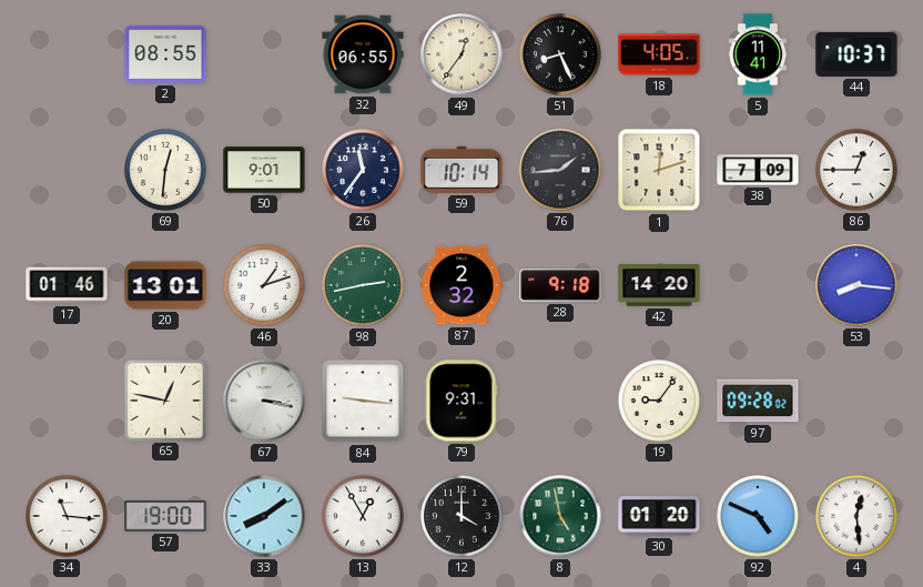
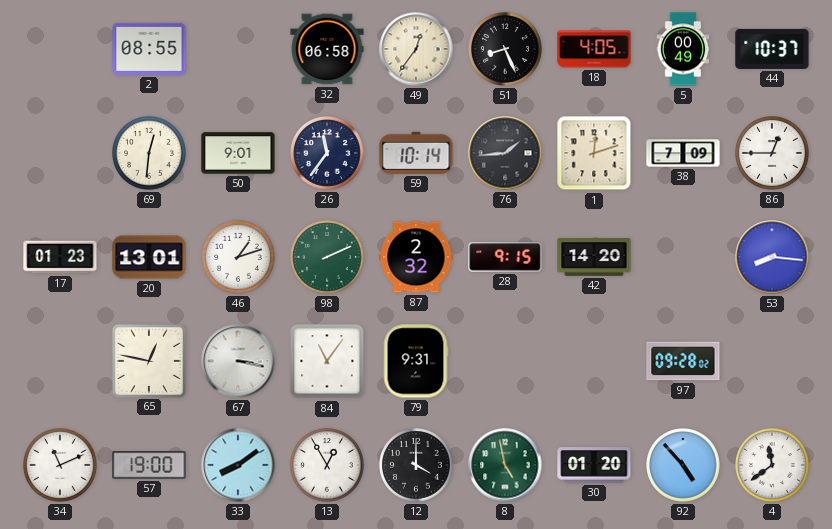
32: 06:55 -> 06:58 (327, 49)
5: 11:41 -> 00:49 (683, 49)
17: 01:46 -> 01:23 (60, 257)
98: 2:43 -> 2:11 (328, 258)
28: 9:18 -> 9:15 (505, 257)
84: 9:16 -> 11:06 (327, 361)
19: 9:06 -> none (660, 402)
34: 11:16 -> 11:11 (61, 466)
92: 4:49 -> 4:53 (684, 466)
4: 12:29 -> 11:39 (773, 466)
